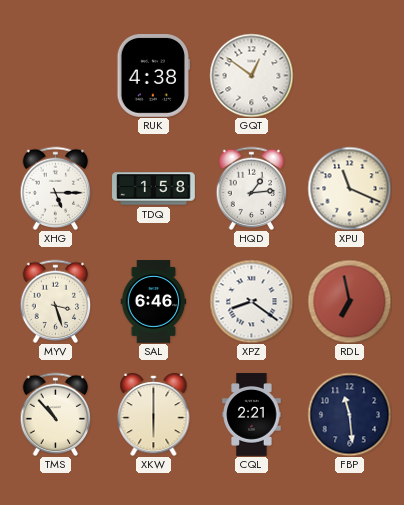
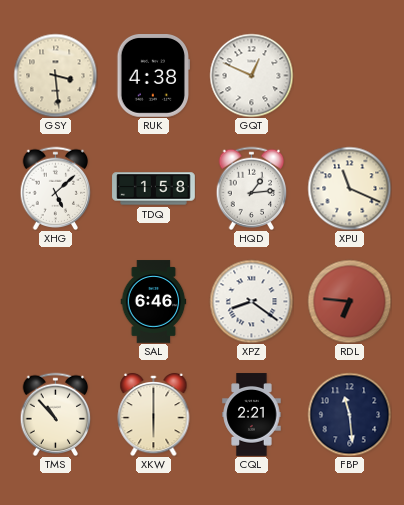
GSY: none -> 3:29 (55, 75)
GQT: 12:51 -> 12:49 (251, 75)
XHG: 5:15 -> 5:08 (56, 188)
MYV: 3:27 -> none (56, 301)
RDL: 6:58 -> 6:46 (349, 301)
